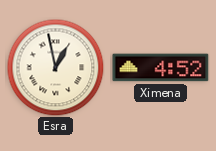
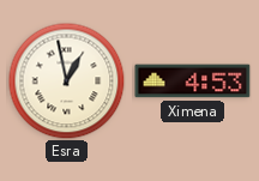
Ximena: 4:52 -> 4:53 (193, 82)
